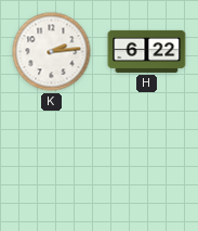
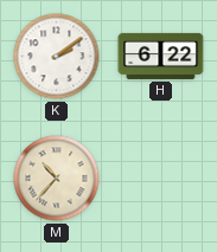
K: 2:14 -> 2:09 (57, 57)
M: none -> 10:37 (57, 179)
